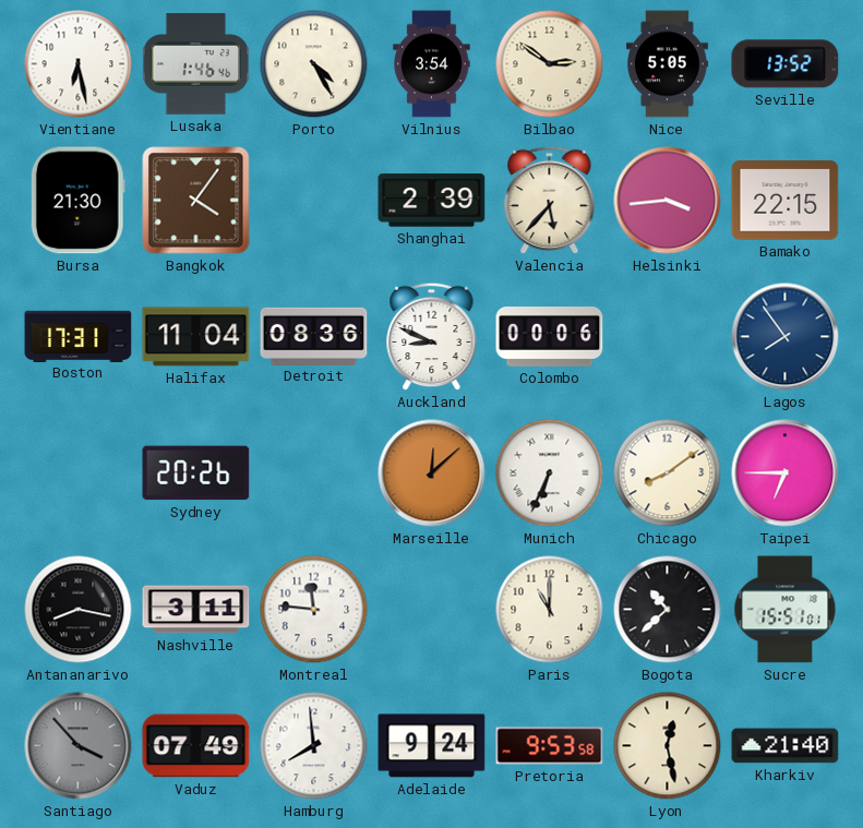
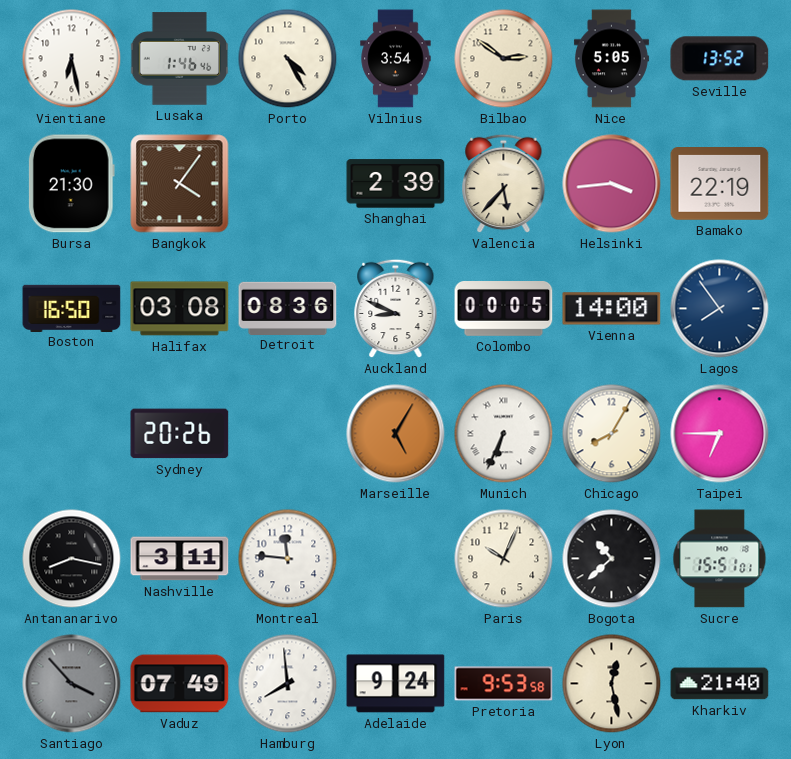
Bamako: 22:15 -> 22:19 (720, 184)
Boston: 17:31 -> 16:50 (72, 308)
Halifax: 11:04 -> 03:08 (180, 309)
Colombo: 00:06 -> 00:05 (504, 309)
Vienna: none -> 14:00 (612, 309)
Marseille: 12:08 -> 5:05 (396, 434)
Chicago: 8:09 -> 8:05 (612, 434)
Paris: 11:00 -> 10:04 (504, 559)
